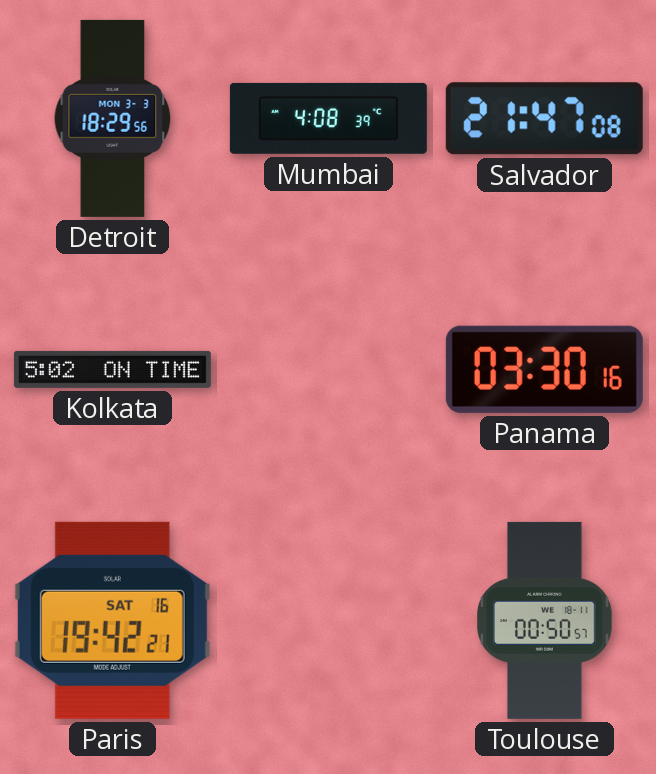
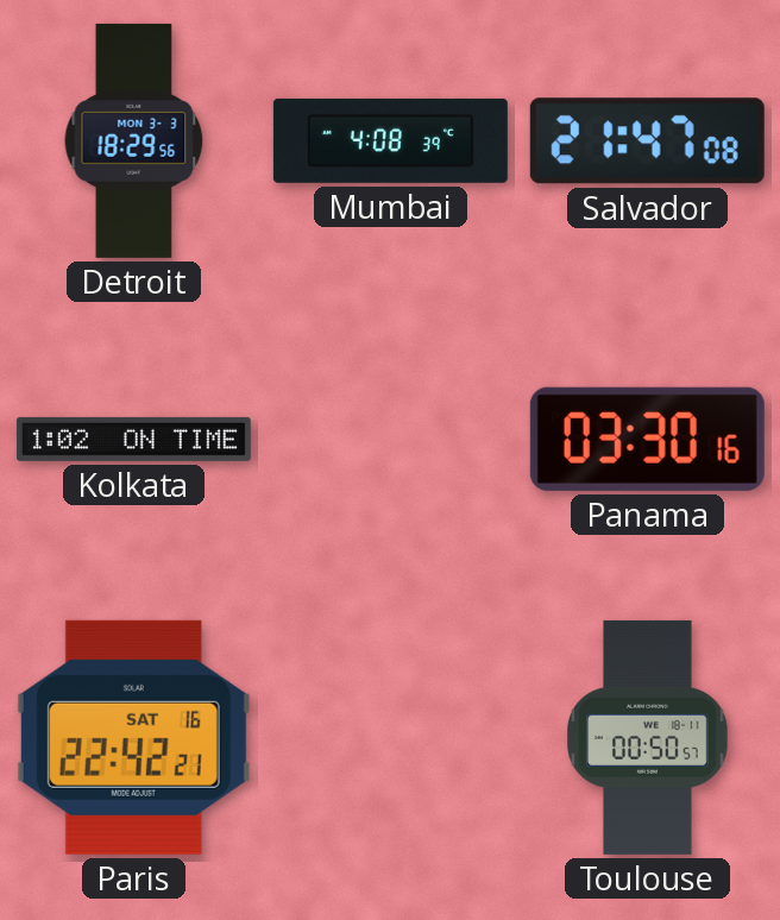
Kolkata: 5:02 -> 1:02 (133, 439)
Paris: 19:42 -> 22:42 (133, 737)
